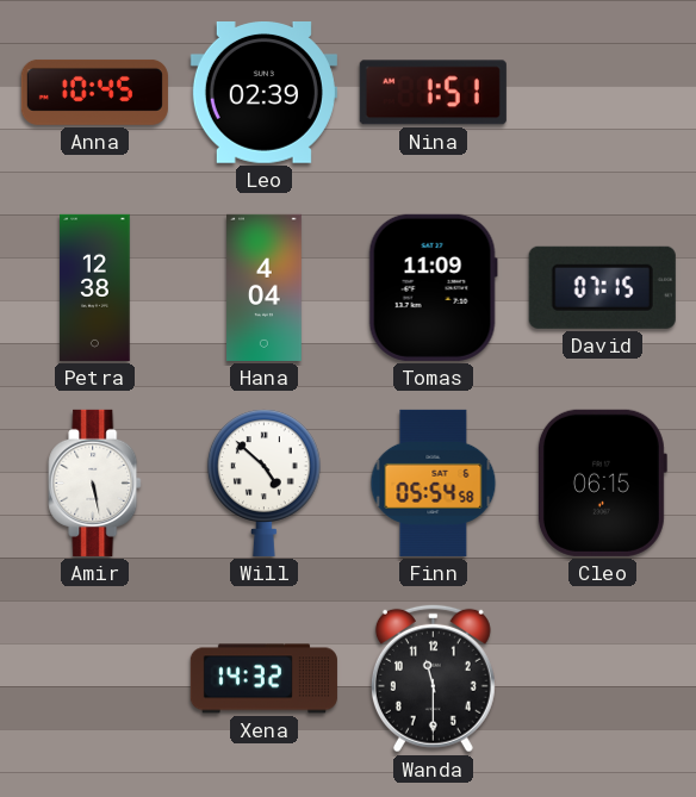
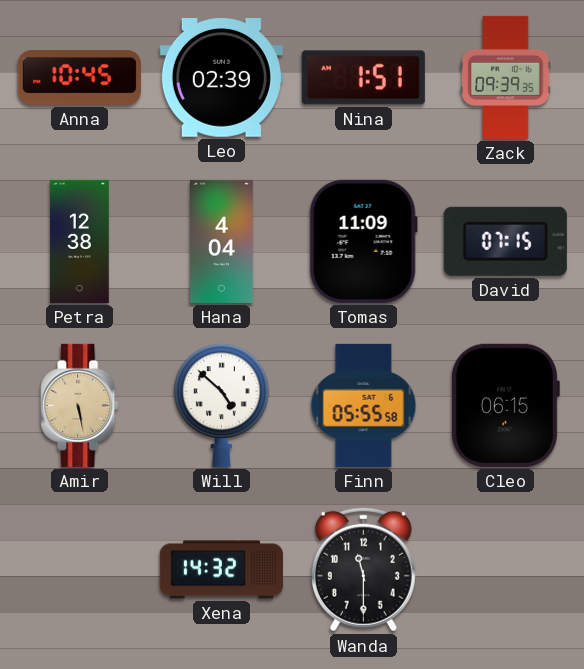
Zack: none -> 09:39 (506, 77)
Amir dial: white -> champagne (80, 405)
Finn: 05:54 -> 05:55 (364, 405)
